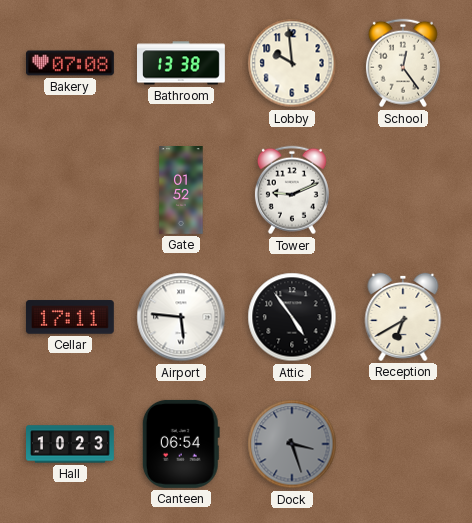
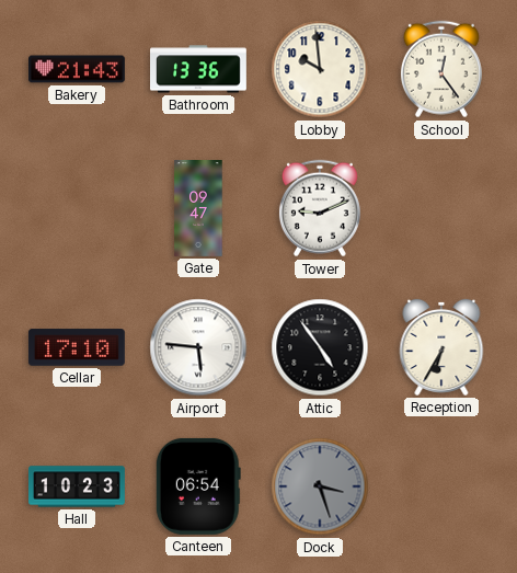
Bakery: 07:08 -> 21:43 (78, 69)
Bathroom: 13:38 -> 13:36 (199, 69)
Gate: 01:52 -> 09:47 (198, 209)
Cellar: 17:11 -> 17:10 (77, 347)
Reception: 6:40 -> 6:35 (441, 347)
